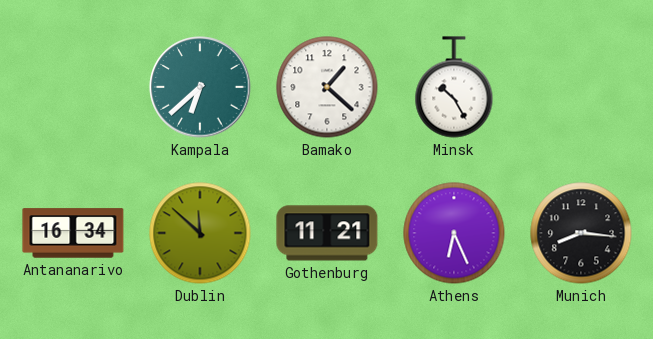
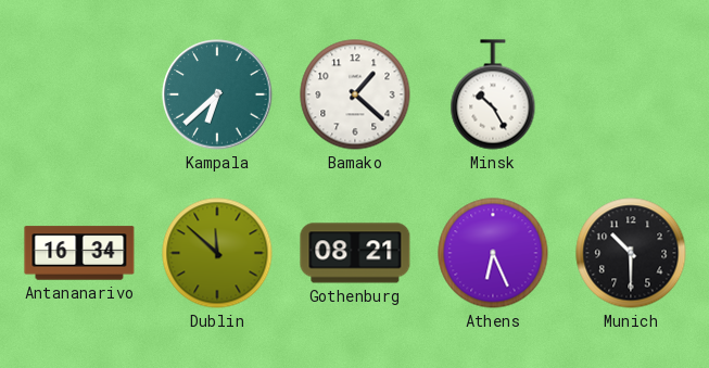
Gothenburg: 11:21 -> 08:21 (355, 253)
Munich: 8:16 -> 10:30 (631, 253)
